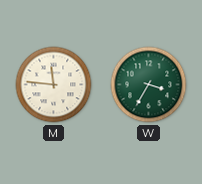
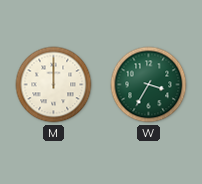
M: 11:46 -> 12:00 (54, 85)
